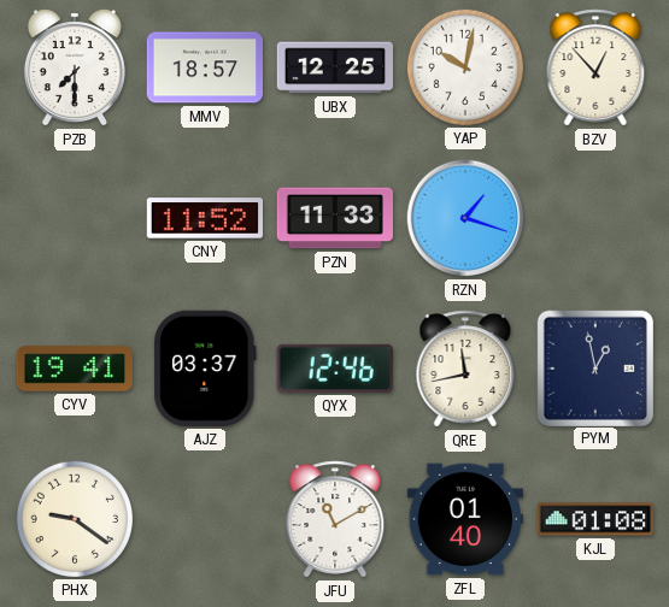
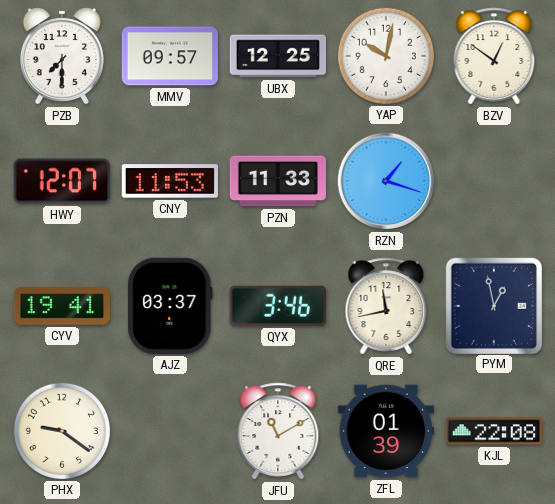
MMV: 18:57 -> 09:57 (169, 56)
BZV: 12:53 -> 12:51 (494, 56)
HWY: none -> 12:07 (62, 181)
CNY: 11:52 -> 11:53 (169, 181)
QYX: 12:46 -> 3:46 (278, 306)
ZFL: 01:40 -> 01:39 (385, 431)
KJL: 01:08 -> 22:08 (493, 431)
